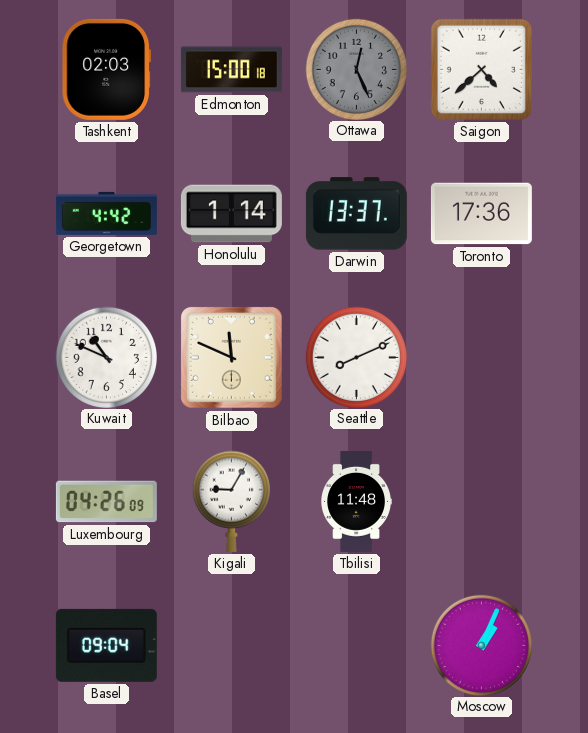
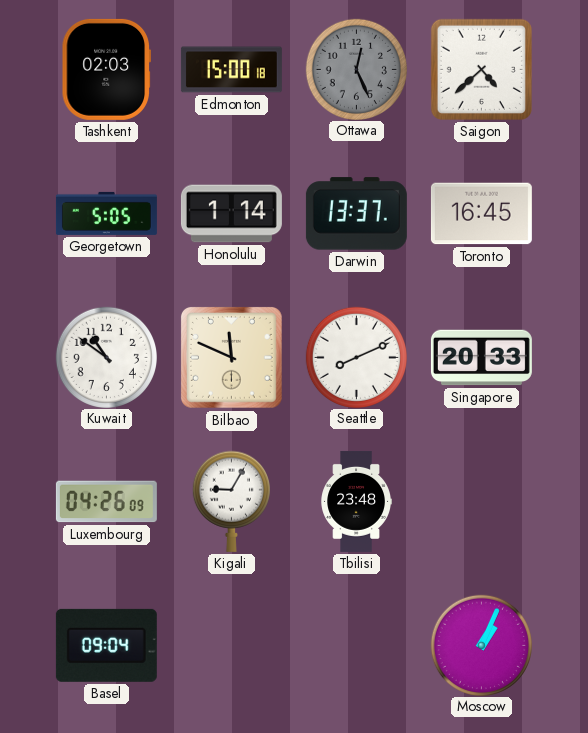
Georgetown: 4:42 -> 5:05 (106, 213)
Toronto: 17:36 -> 16:45 (481, 214)
Kuwait: 10:49 -> 10:51 (106, 357)
Singapore: none -> 20:33 (481, 358)
Tbilisi: 11:48 -> 23:48 (356, 501)
